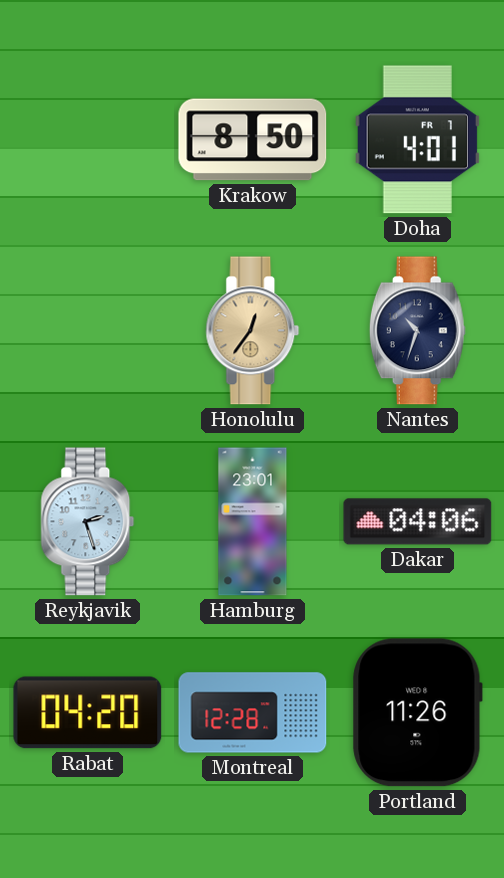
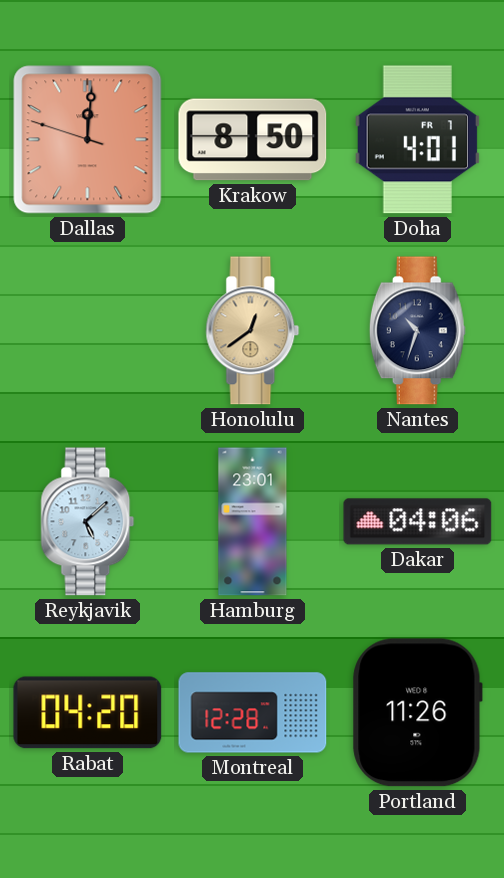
Dallas: none -> 12:00 (88, 140)
Honolulu: 12:36 -> 12:39 (253, 331)
Reykjavik: 2:27 -> 5:08 (88, 522)
